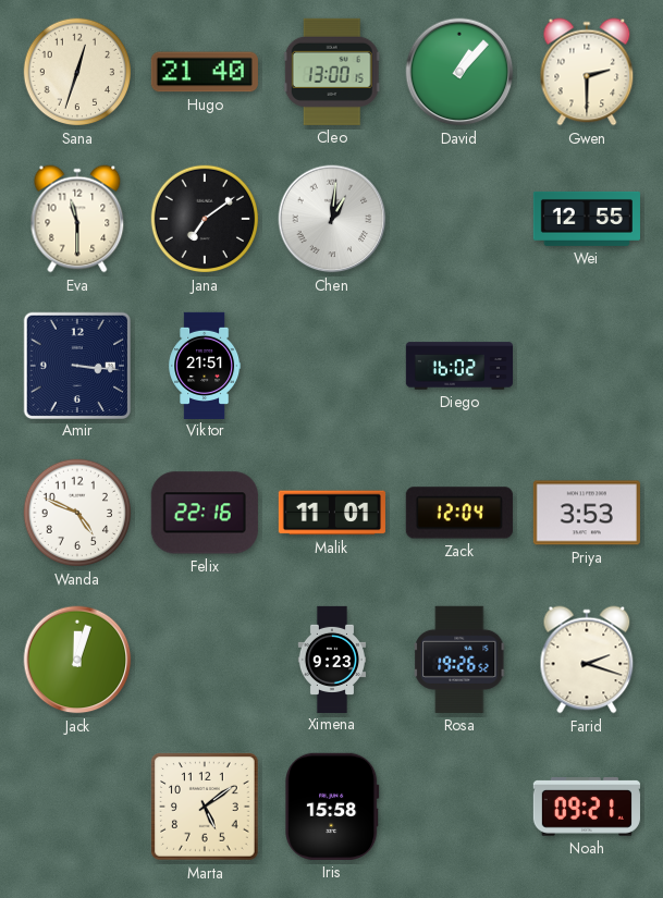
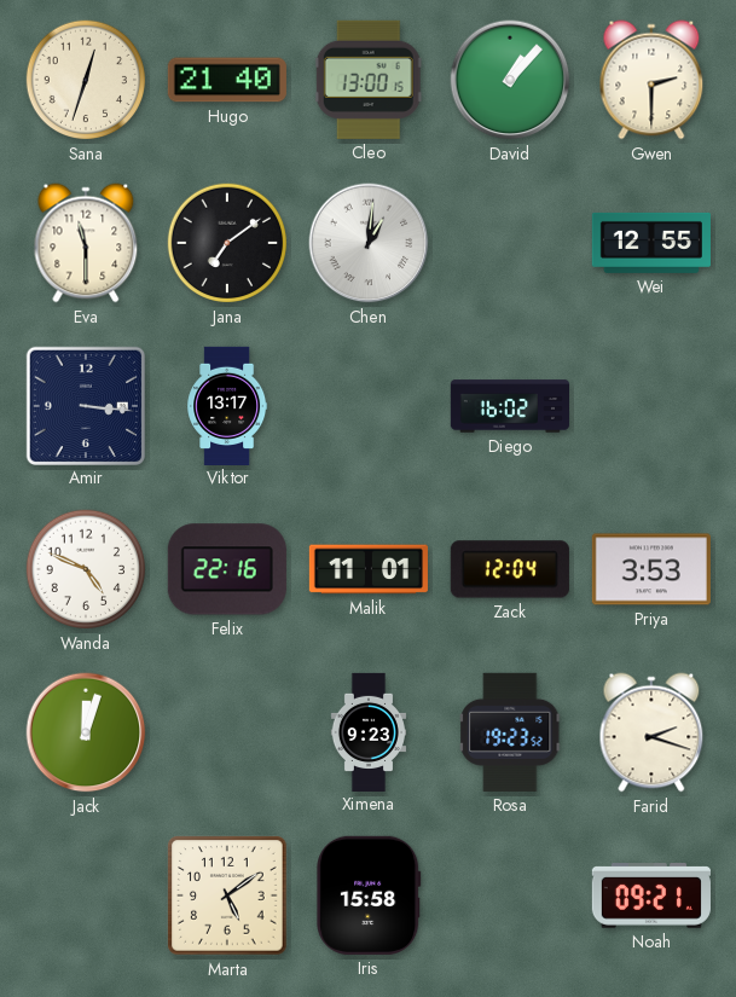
Viktor: 21:51 -> 13:17 (227, 405)
Rosa: 19:26 -> 19:23 (511, 732)
